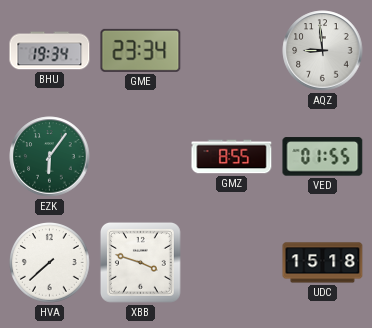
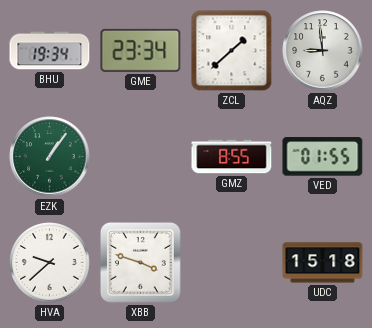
ZCL: none -> 1:38 (232, 51)
EZK: 6:06 -> 1:06 (50, 157)
HVA: 7:38 -> 9:38 (50, 263)
